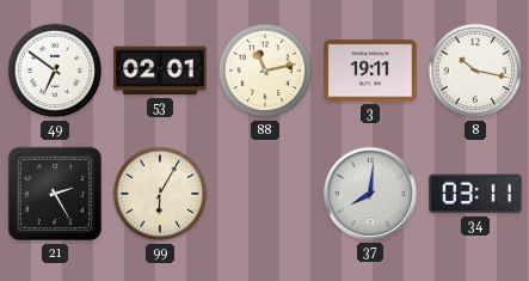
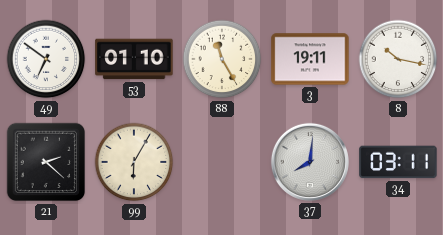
53: 02:01 -> 01:10 (134, 59)
88: 11:13 -> 11:25 (222, 59)
21: 2:25 -> 2:22 (46, 162)
